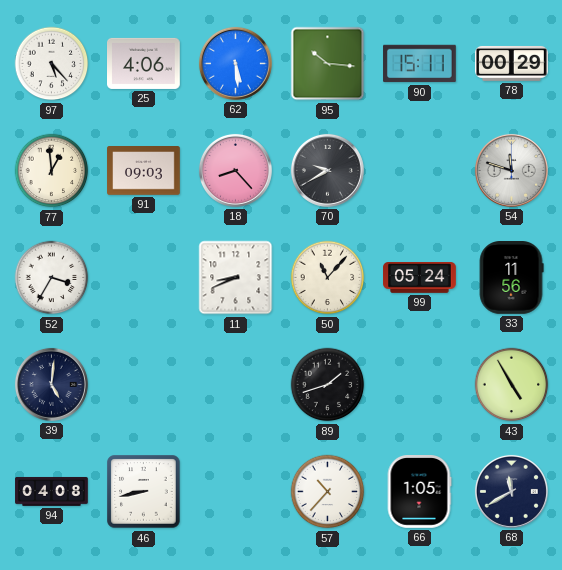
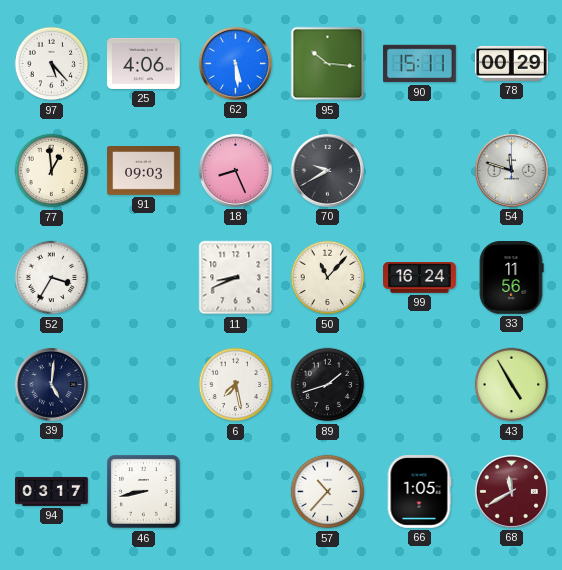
18: 8:23 -> 8:26 (235, 170)
99: 05:24 -> 16:24 (420, 278)
6: none -> 7:28 (236, 385)
94: 04:08 -> 03:17 (52, 491)
68 dial: navy -> burgundy (511, 491)
